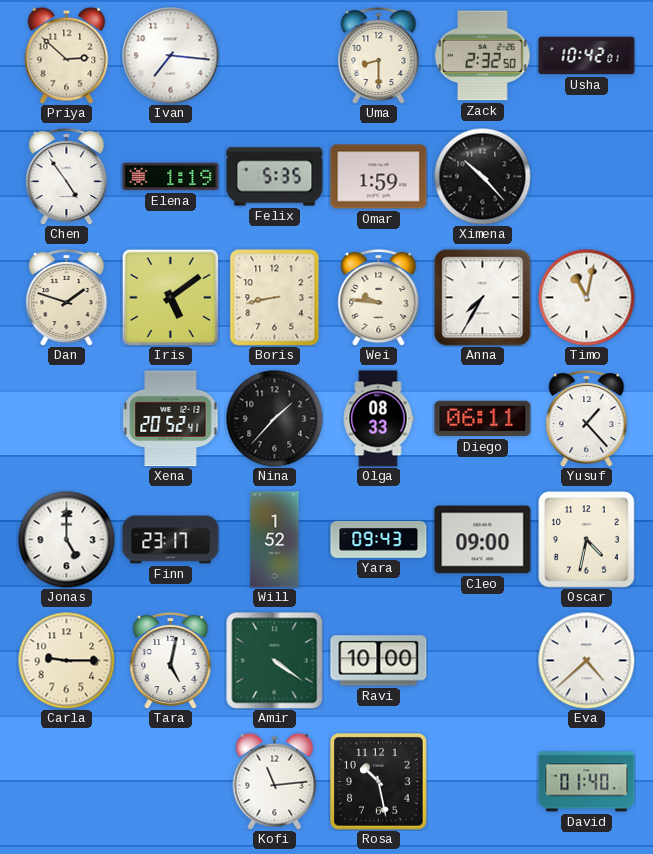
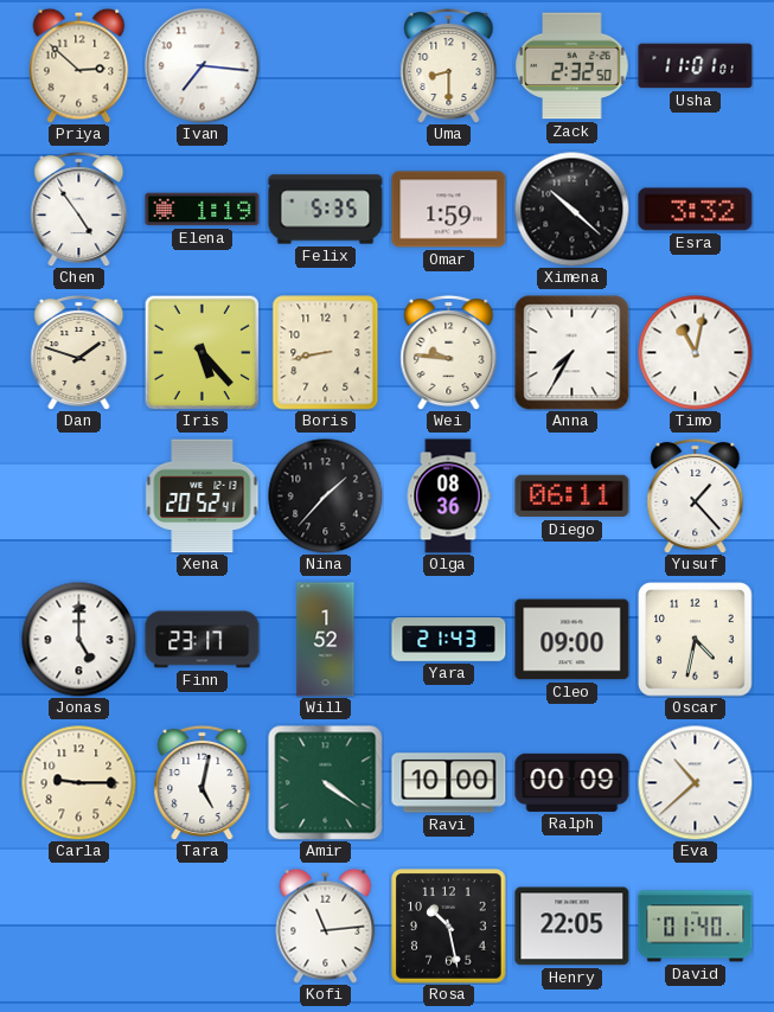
Usha: 10:42 -> 11:01 (696, 66)
Ximena: 10:23 -> 10:22 (571, 209)
Esra: none -> 3:32 (696, 210)
Iris: 5:09 -> 5:23 (202, 352)
Olga: 08:33 -> 08:36 (448, 497)
Yara: 09:43 -> 21:43 (449, 640)
Ralph: none -> 00:09 (572, 782)
Eva: 4:38 -> 10:38 (695, 782)
Henry: none -> 22:05 (572, 927)
